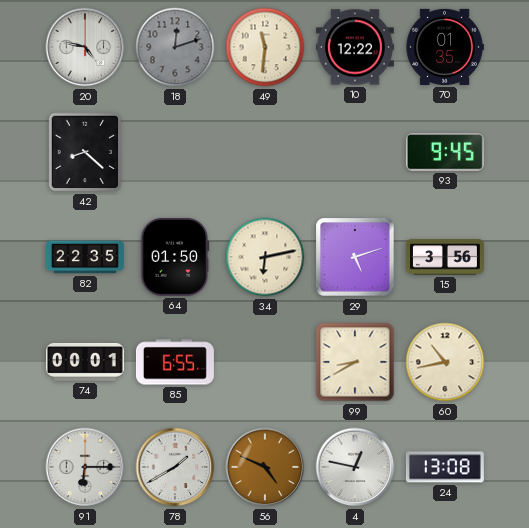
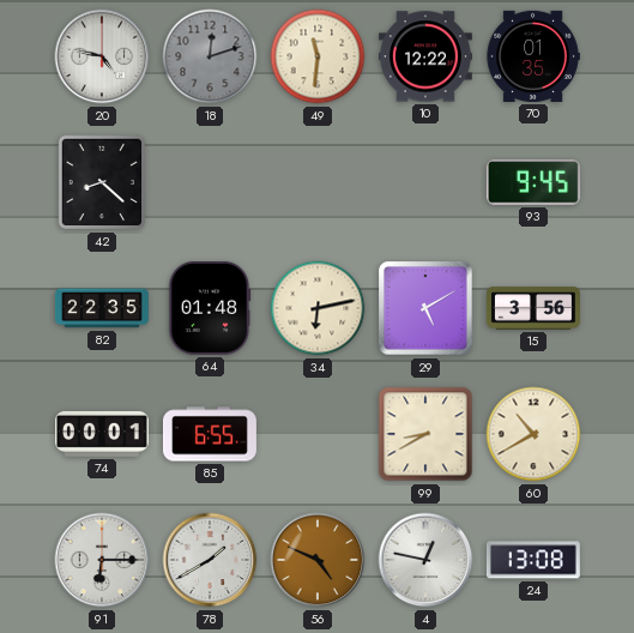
64: 01:50 -> 01:48 (210, 308)
29: 5:12 -> 5:10 (425, 308)
60: 10:43 -> 10:40 (533, 434)
